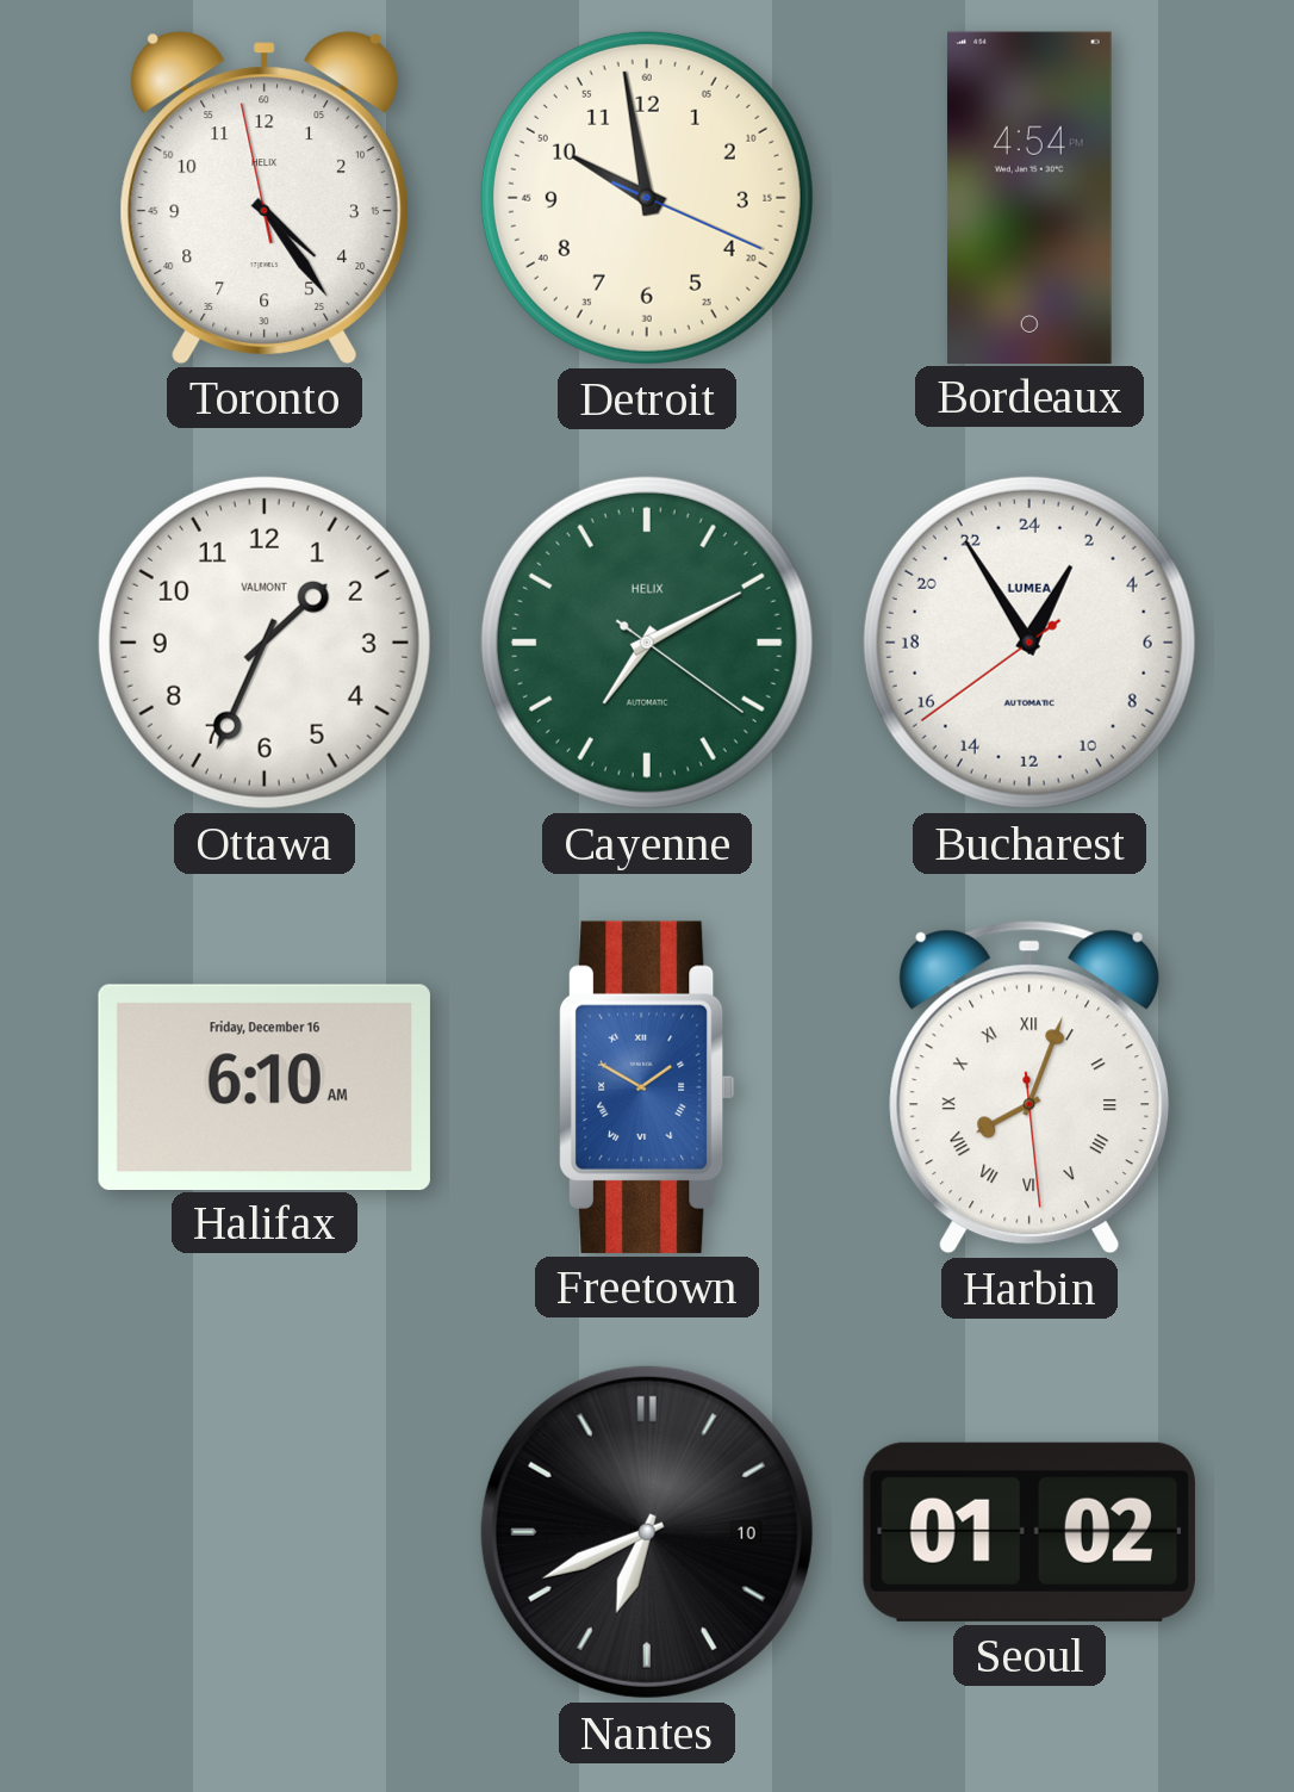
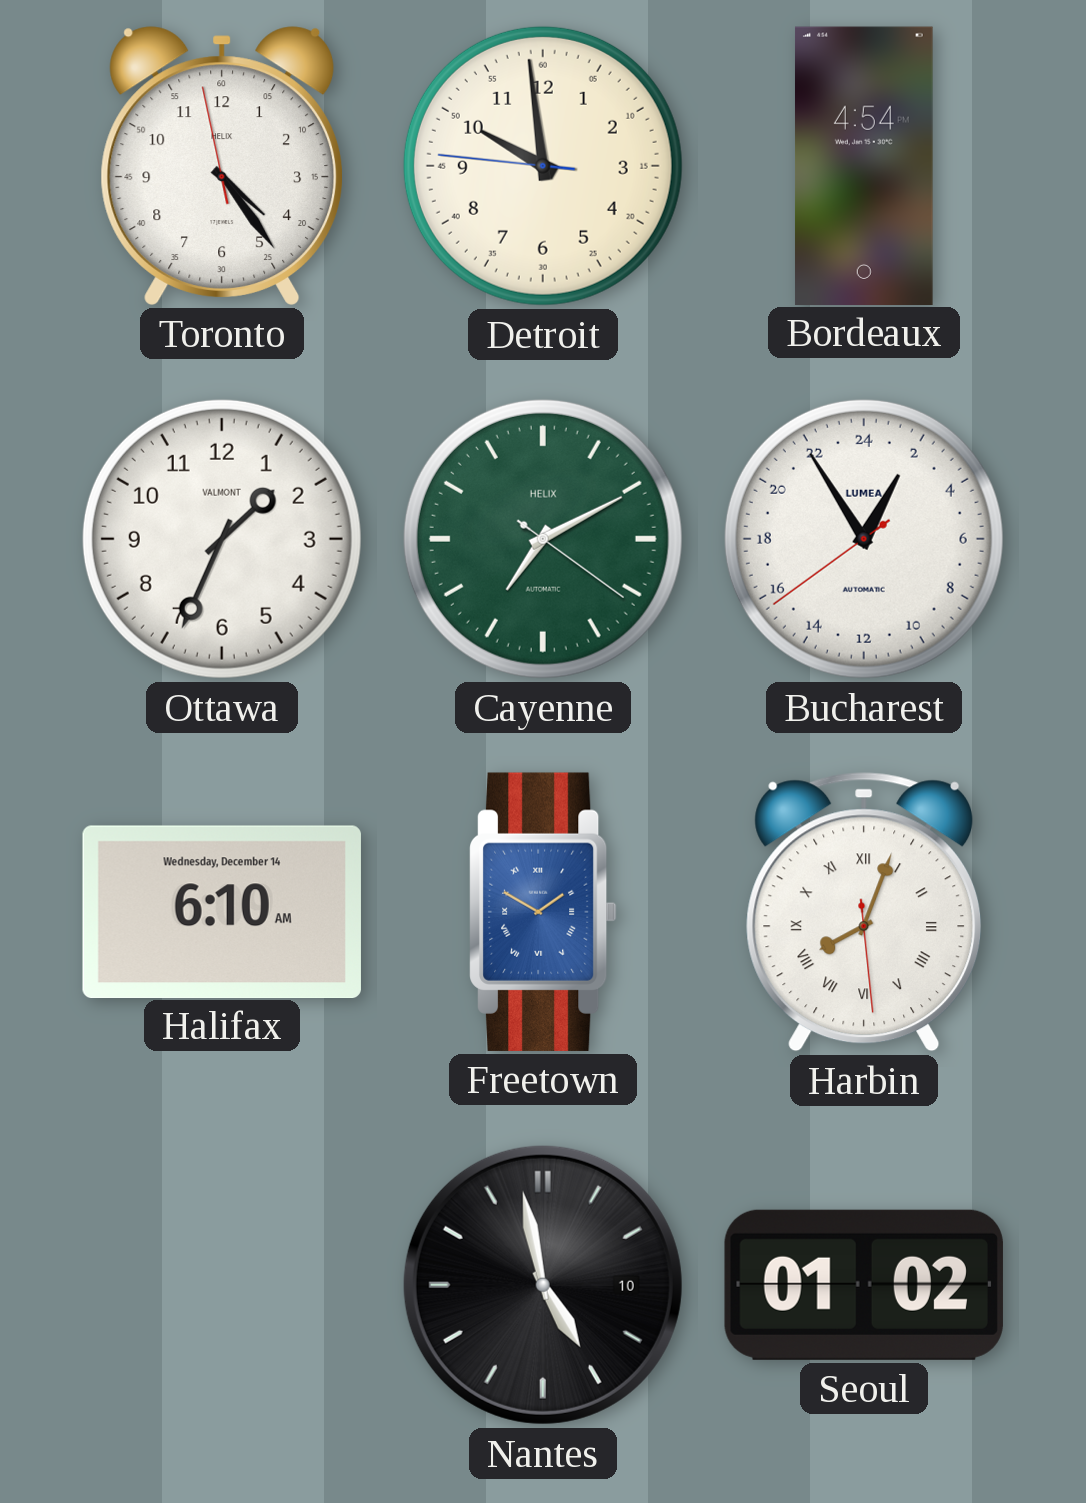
Detroit: 9:58:19 -> 9:58:46 (543, 166)
Halifax date: Friday, December 16 -> Wednesday, December 14 (222, 911)
Nantes: 6:41 -> 4:58 (543, 1285)
